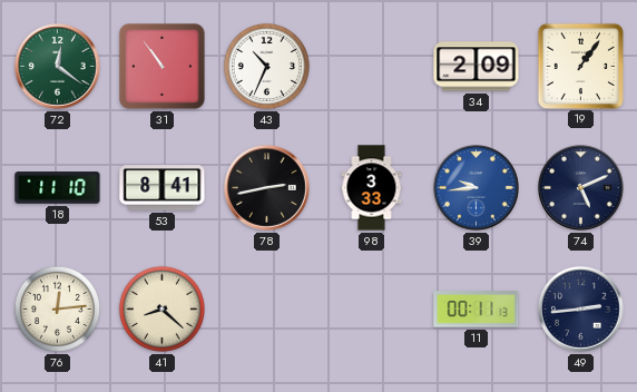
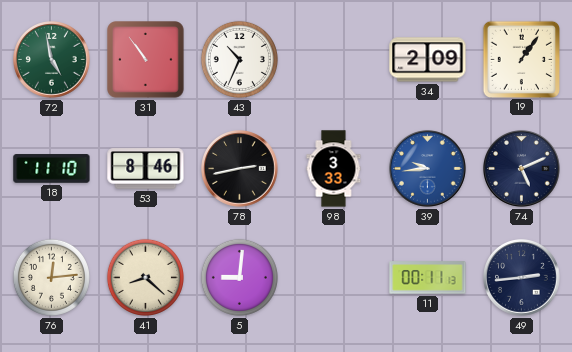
72: 12:21 -> 4:58 (52, 60)
53: 8:41 -> 8:46 (146, 169)
5: none -> 9:01 (239, 277)
